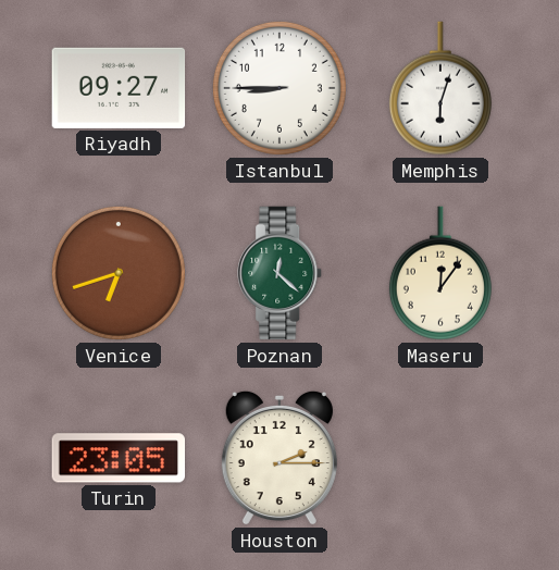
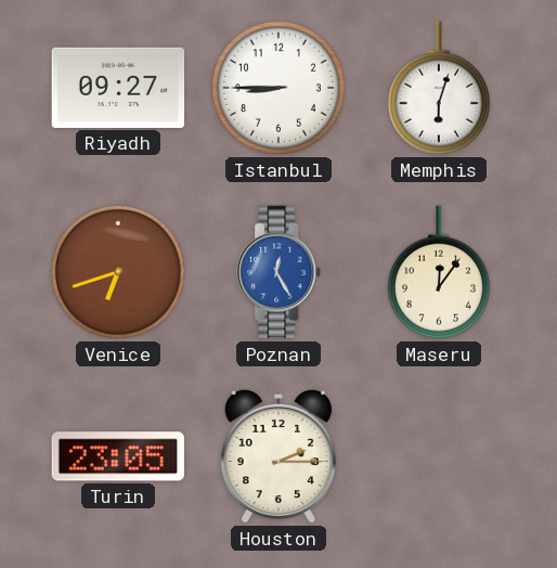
Poznan: 12:22 -> 12:25 (280, 272)
Poznan dial: green -> blue (280, 272)
